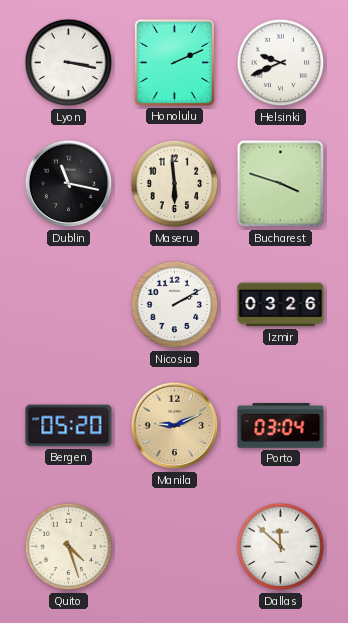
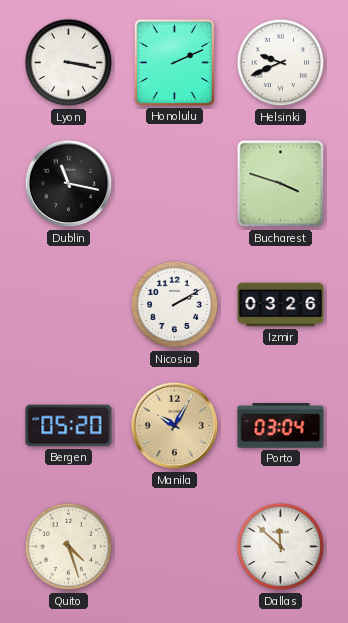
Maseru: 5:59 -> none (175, 184)
Manila: 9:11 -> 10:05 (175, 426)
